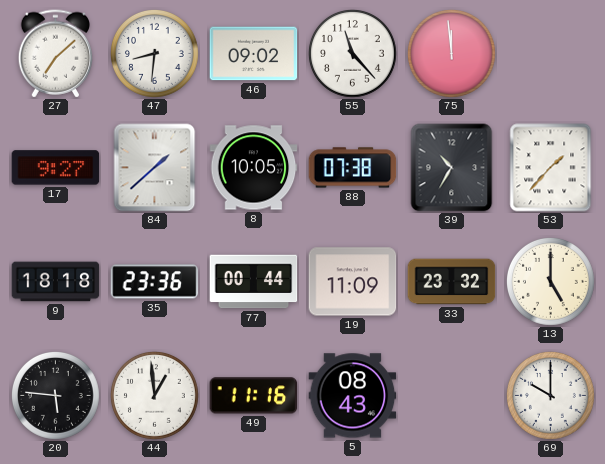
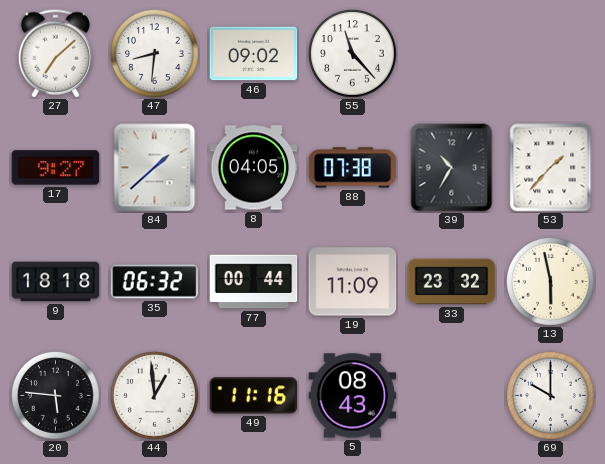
75: 11:59 -> none (452, 54)
8: 10:05 -> 04:05 (254, 168)
35: 23:36 -> 06:32 (155, 282)
13: 5:00 -> 5:58 (551, 282)
